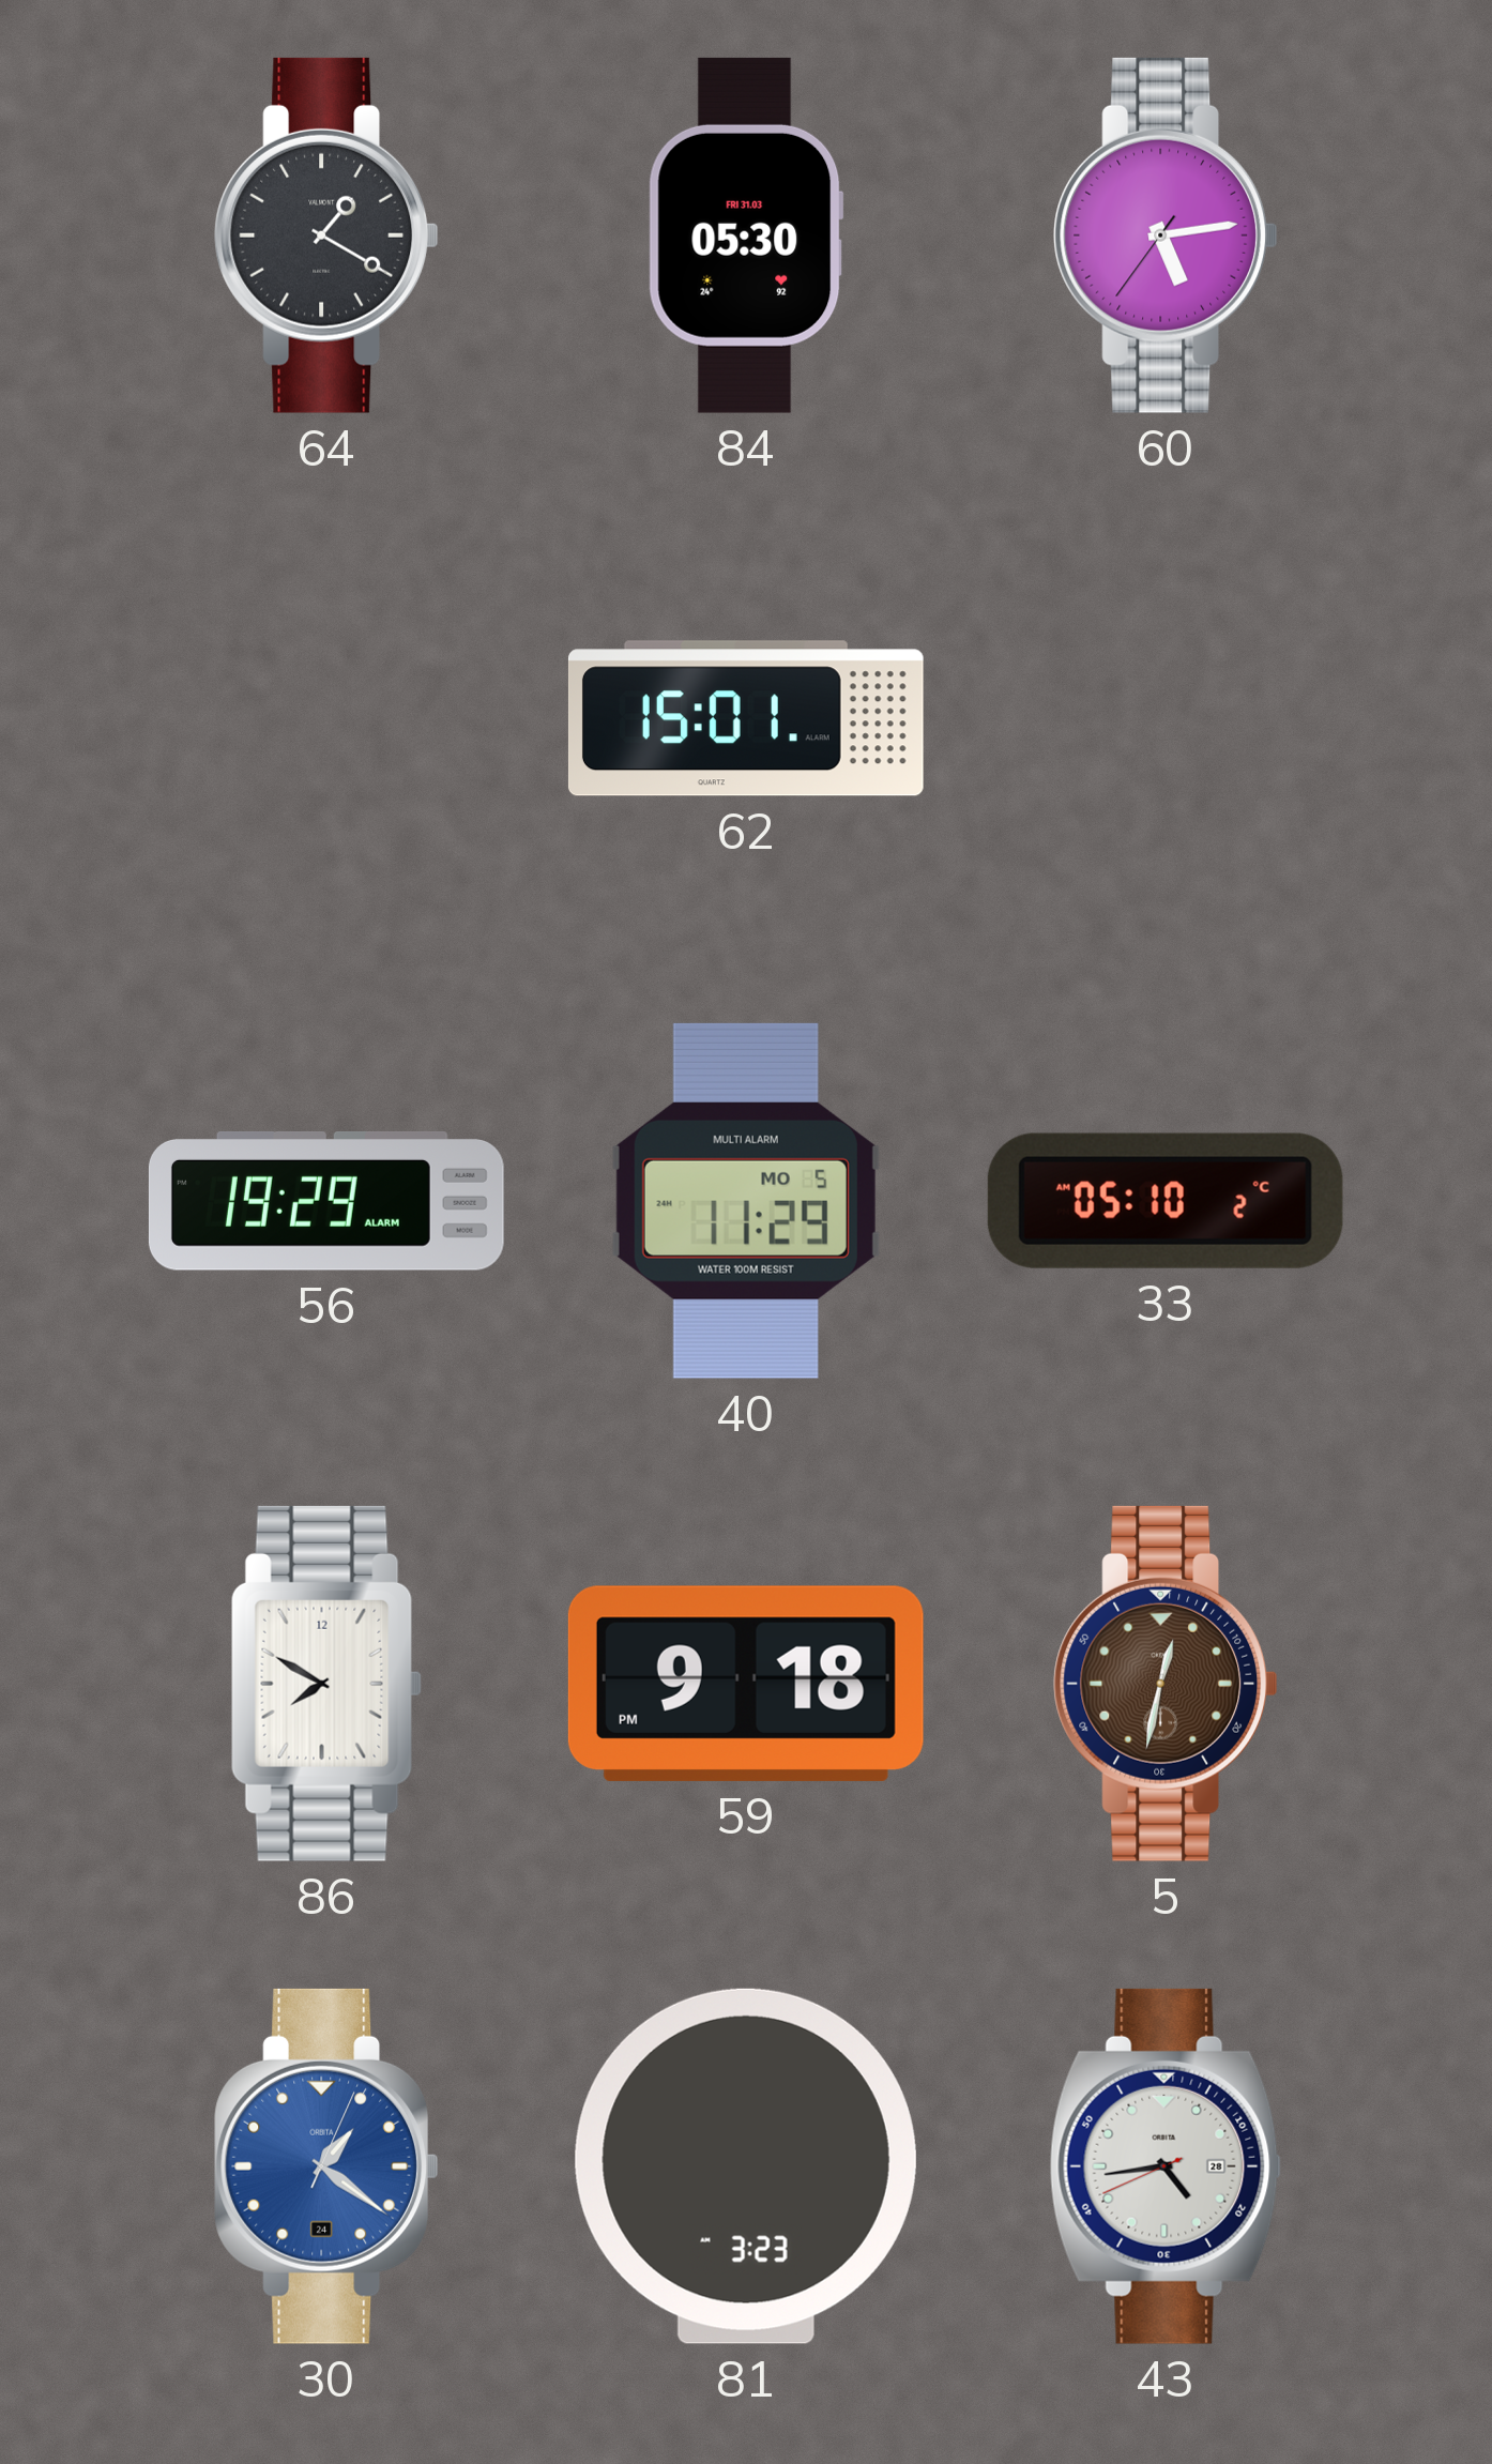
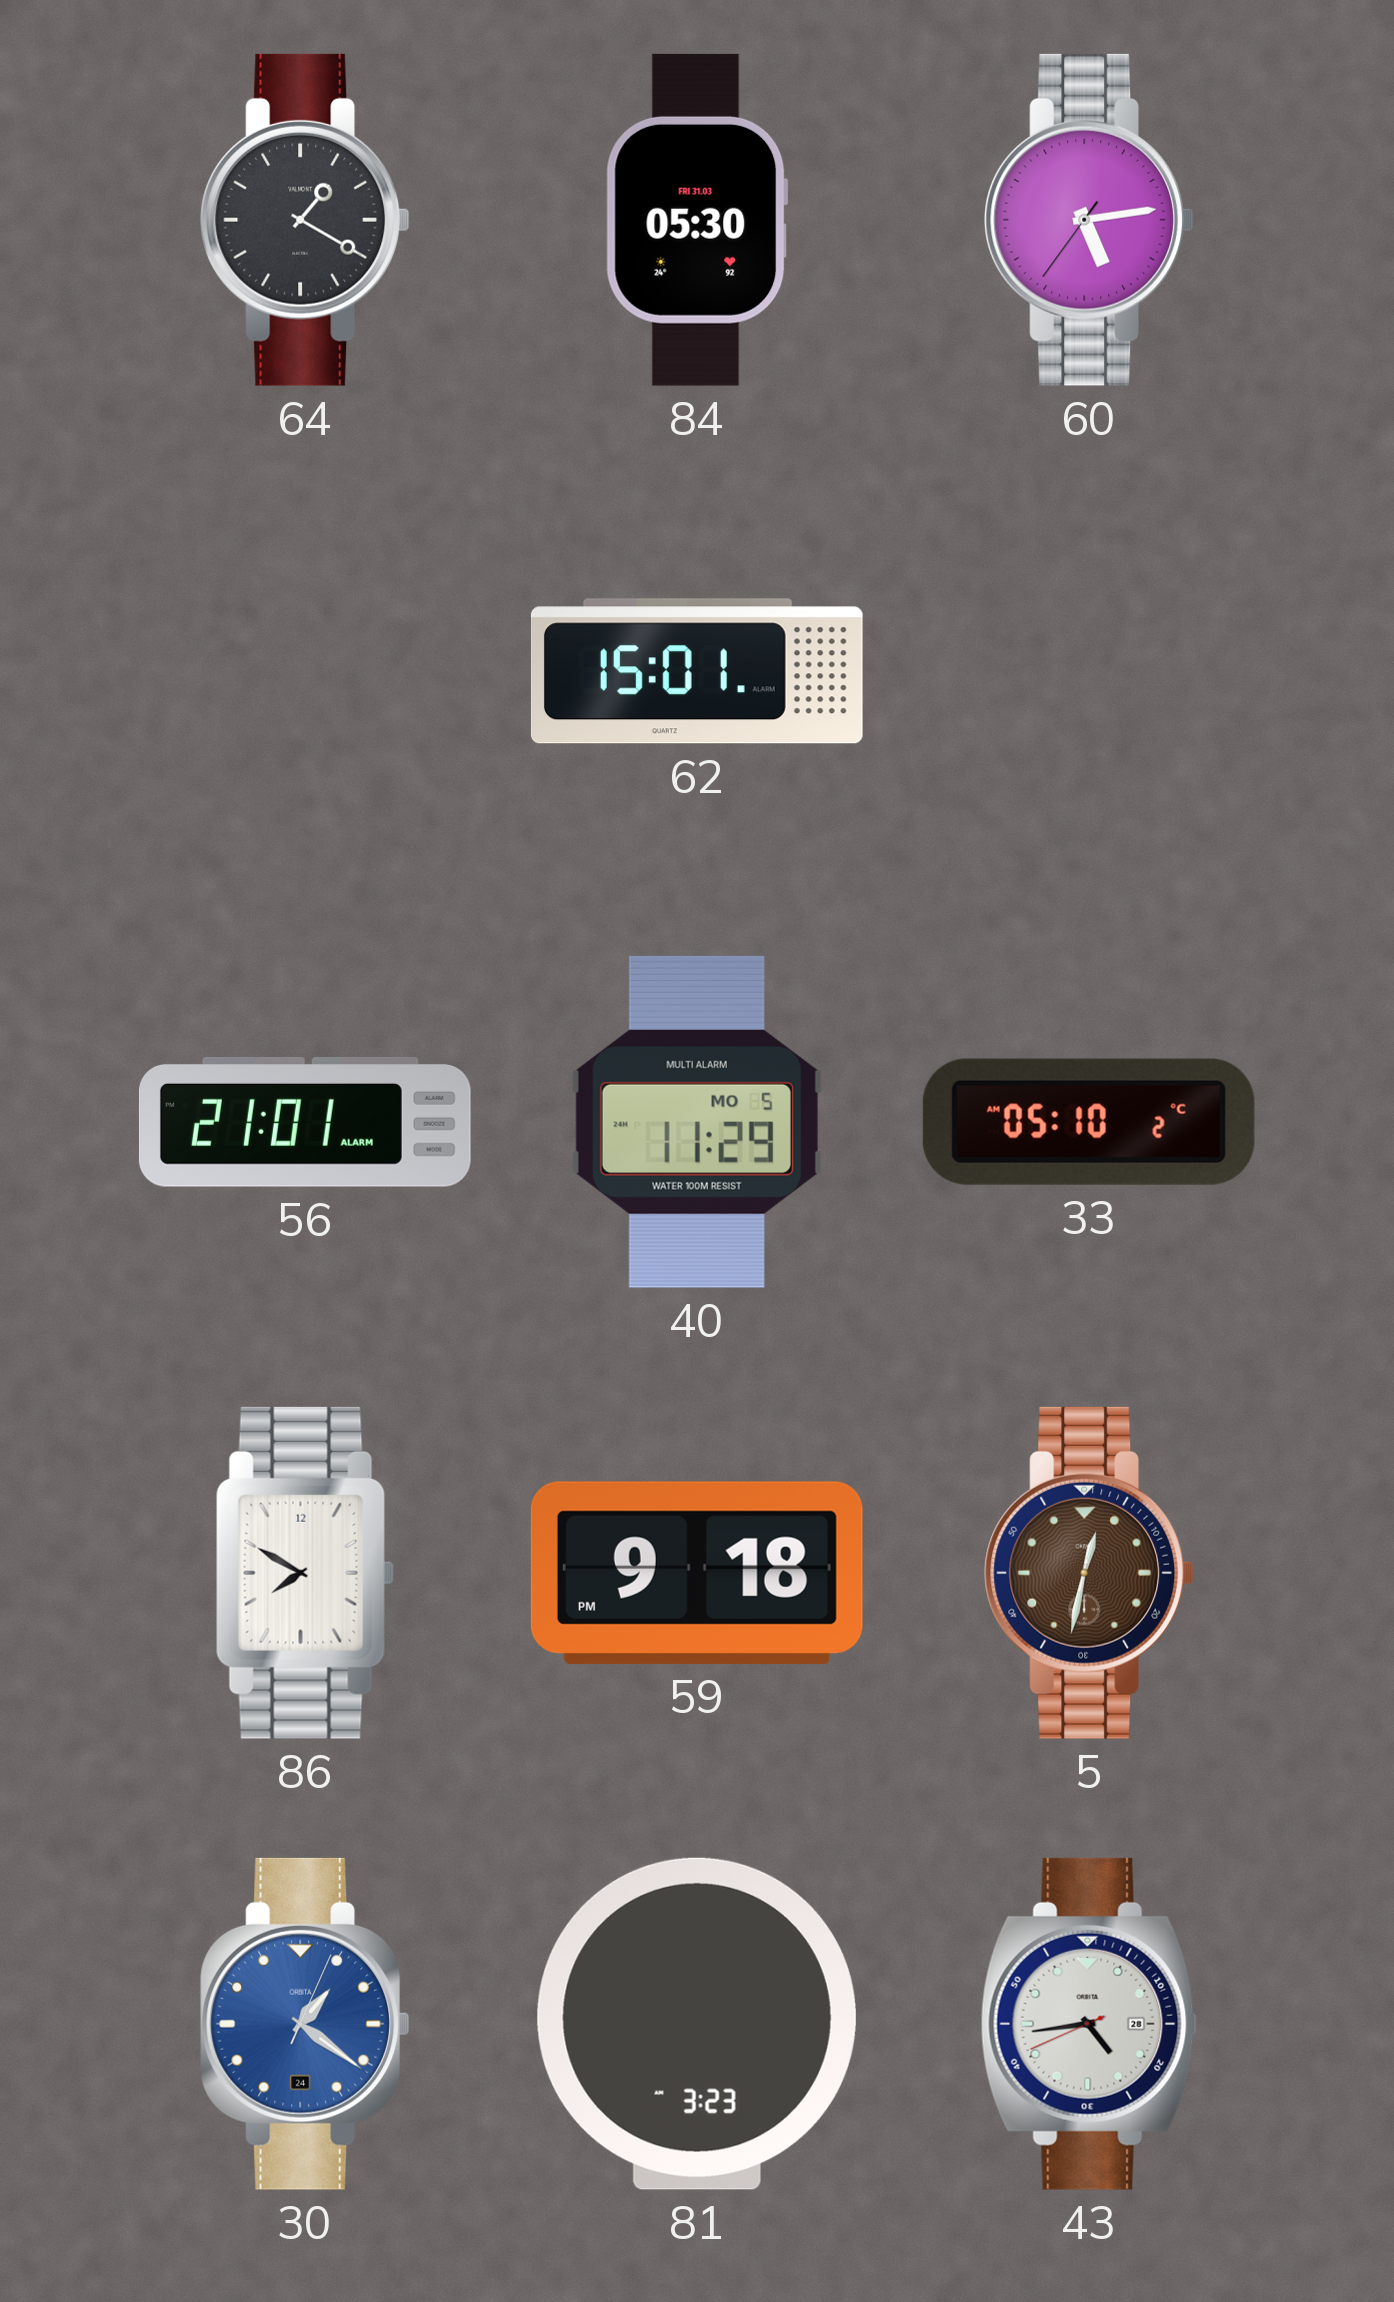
56: 19:29 -> 21:01 (305, 1123)
